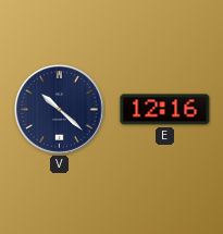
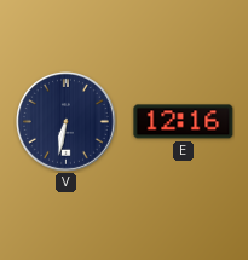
V: 10:22 -> 6:32 (65, 121)
